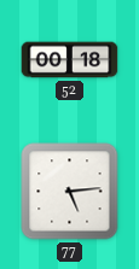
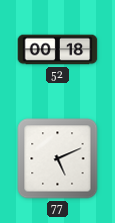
77: 5:14 -> 5:11 (58, 159)
